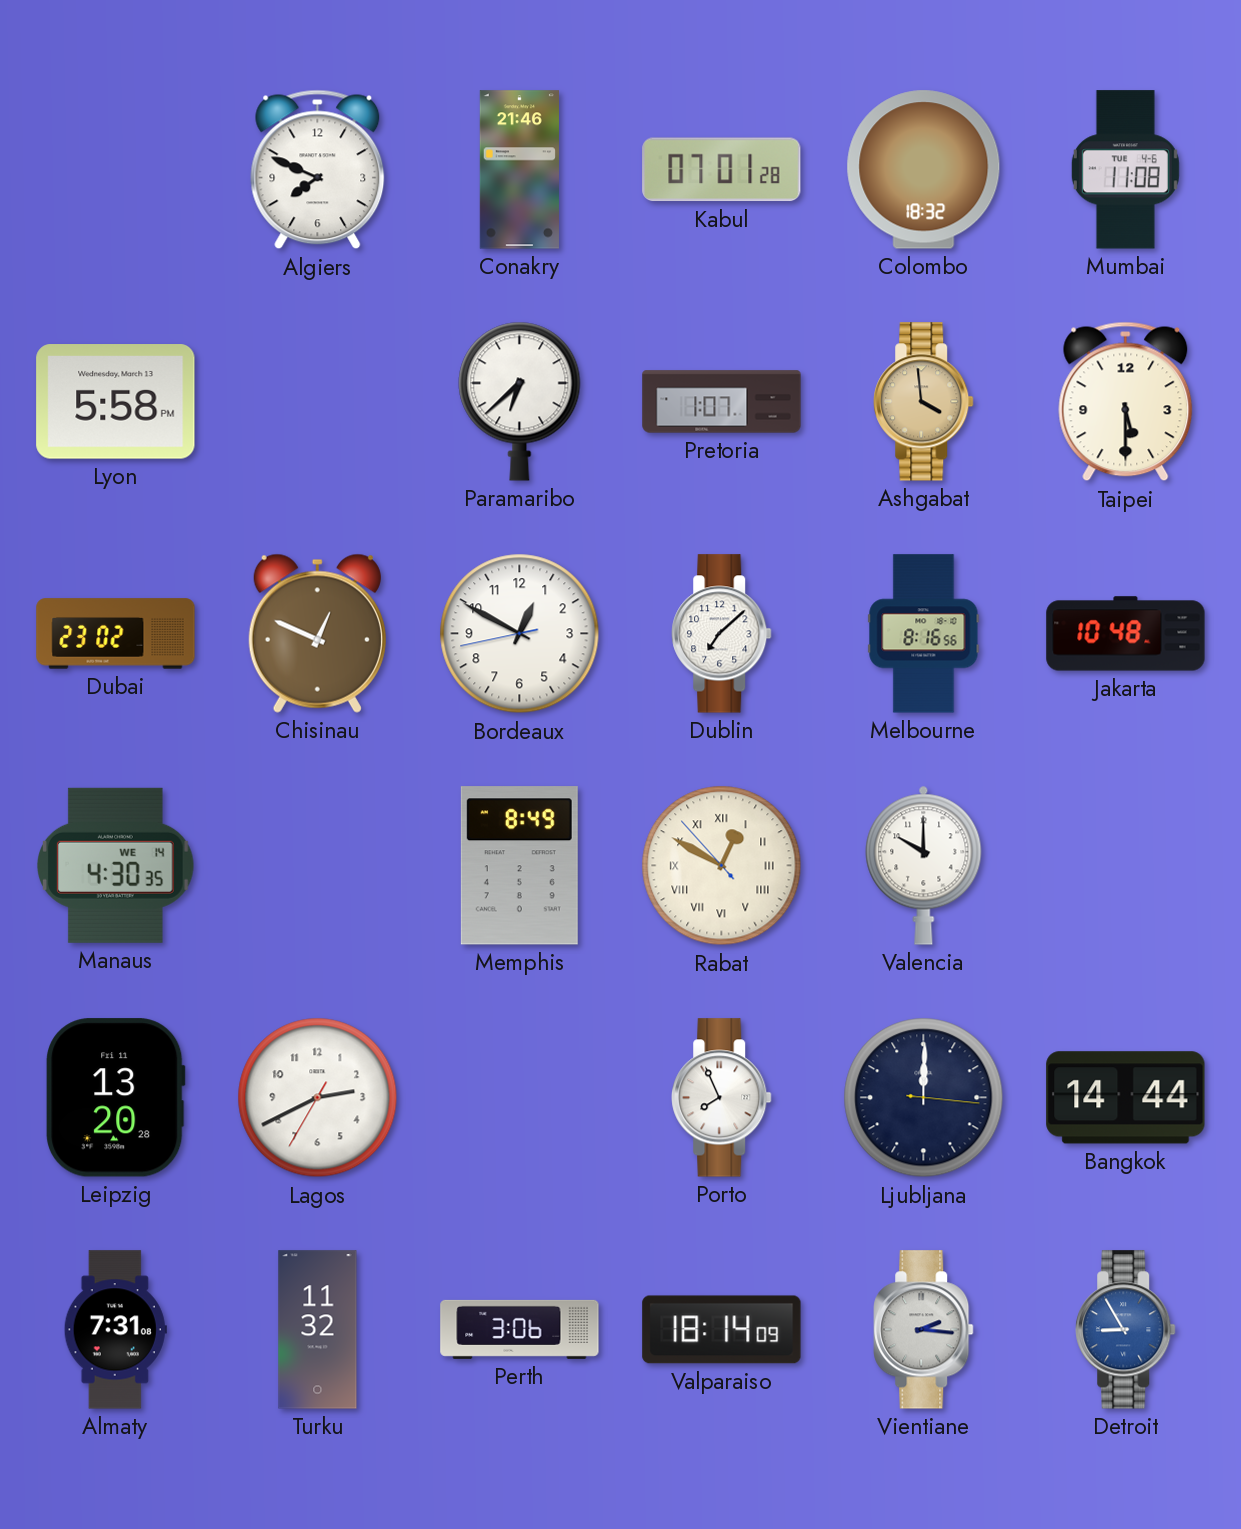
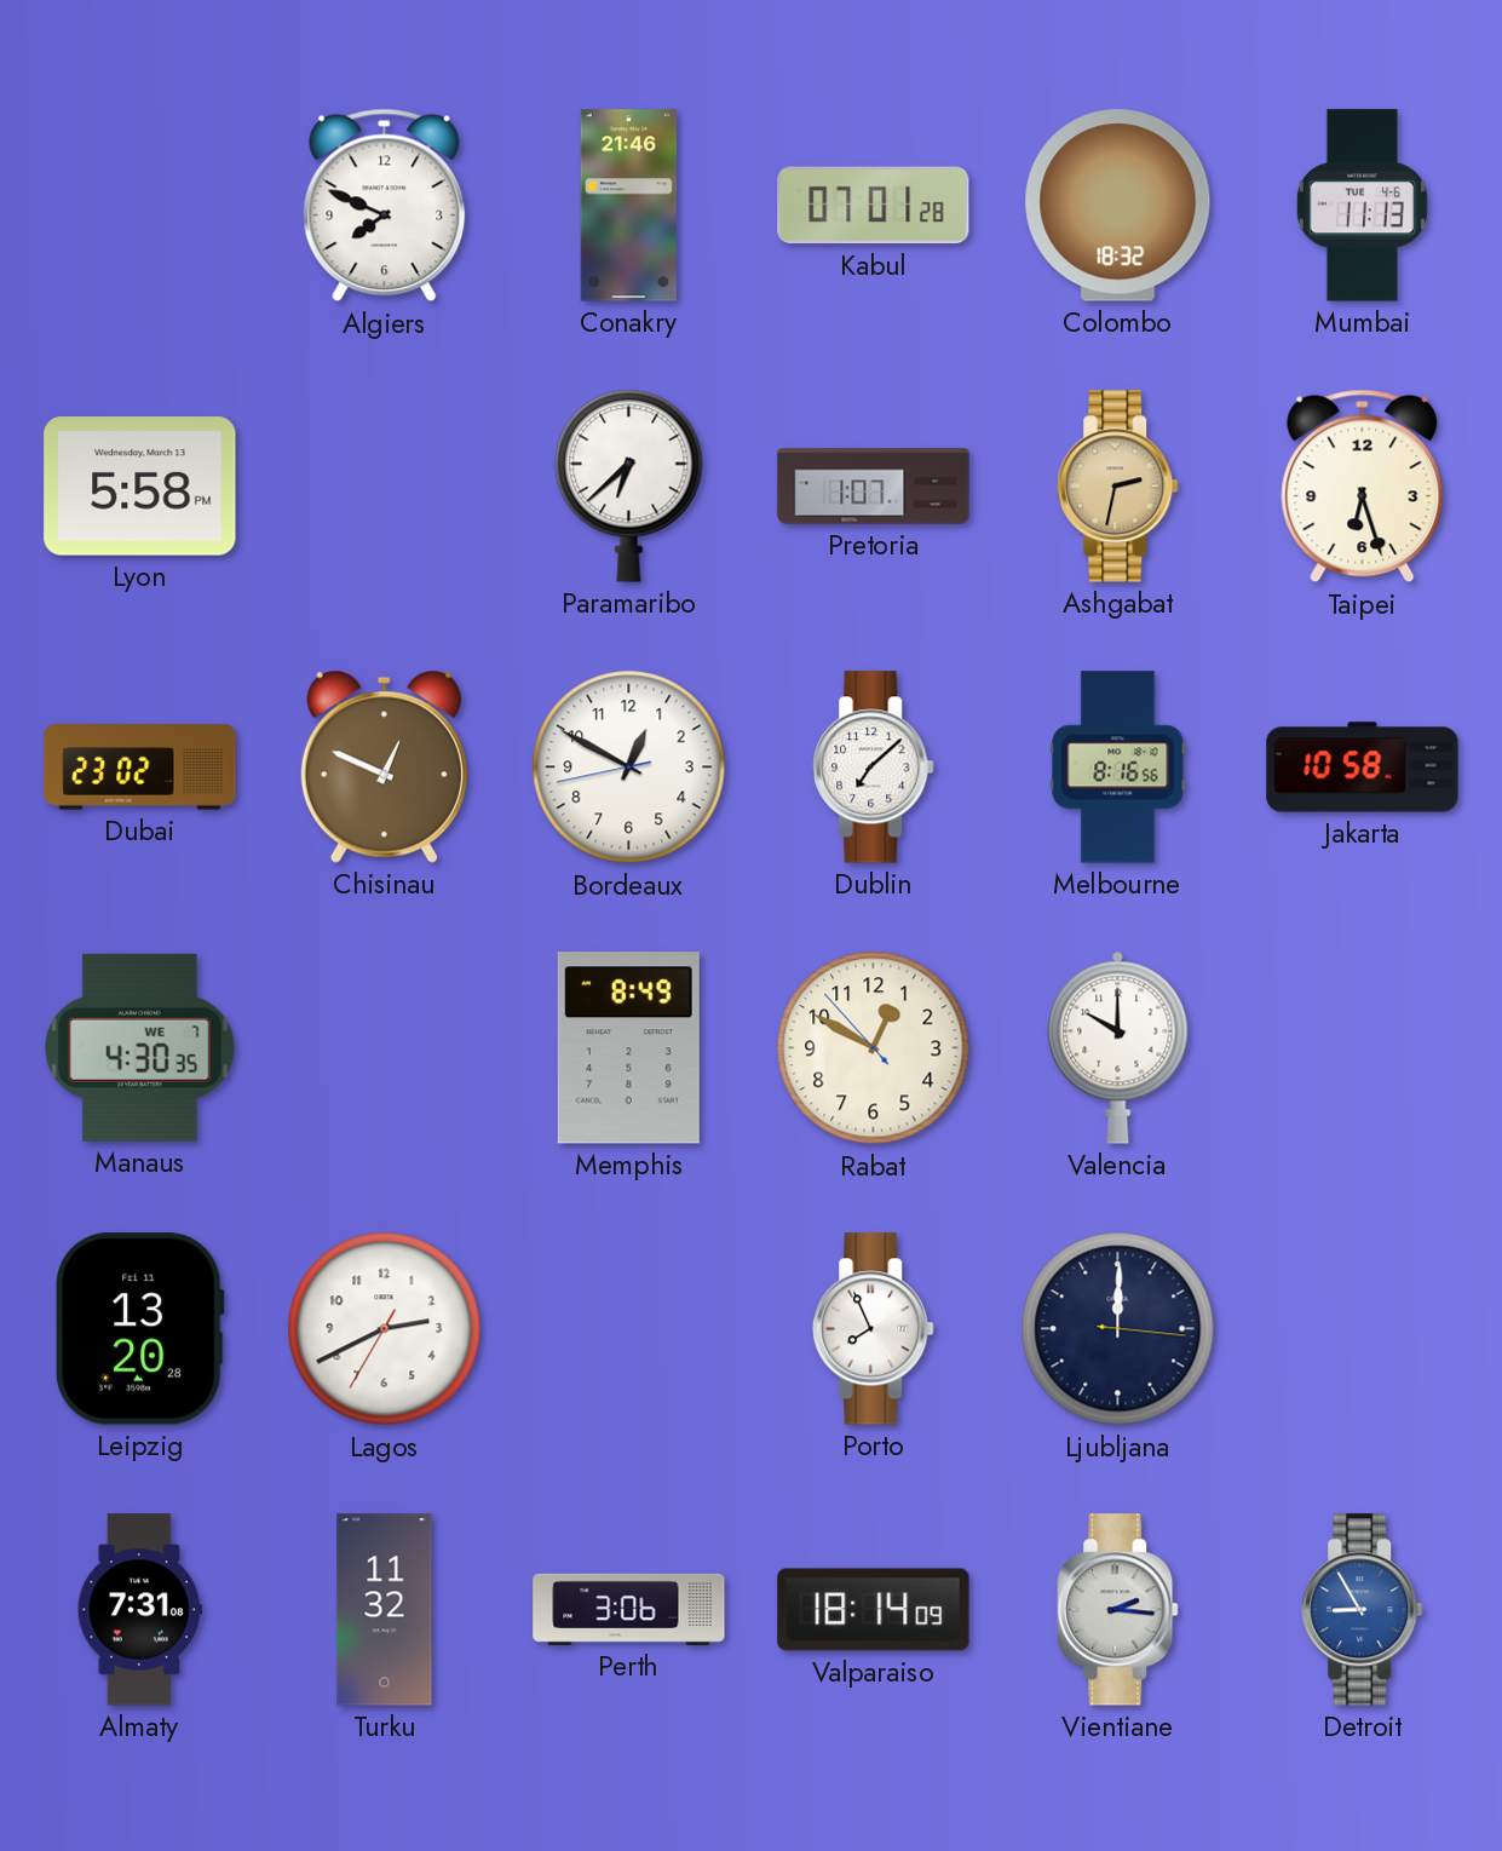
Mumbai: 11:08 -> 11:13 (1362, 206)
Ashgabat: 3:59 -> 2:32 (1118, 487)
Taipei: 5:30 -> 6:27 (1363, 487)
Jakarta: 10:48 -> 10:58 (1363, 768)
Manaus date: WE 14 -> WE 7 (140, 1047)
Rabat numerals: Roman -> Arabic (874, 1048)
Bangkok: 14:44 -> none (1126, 1098)
